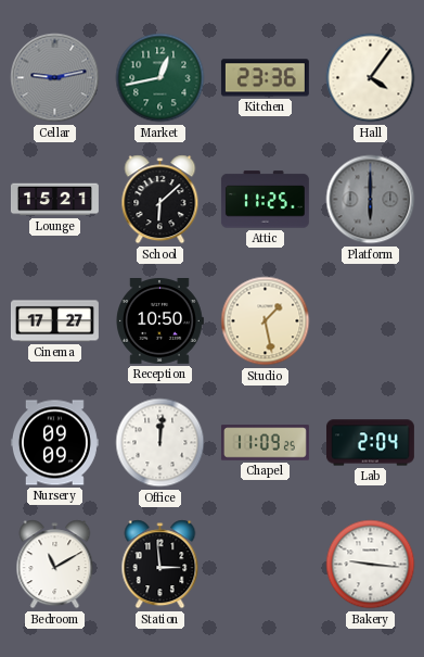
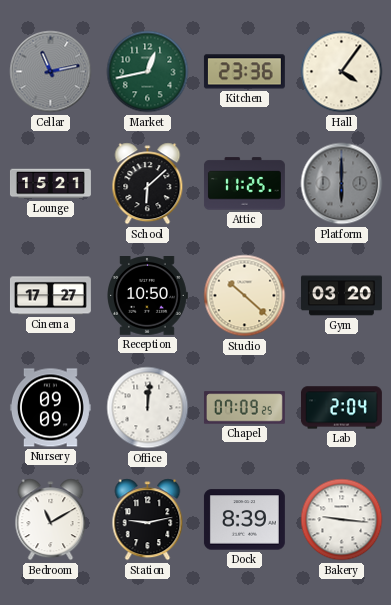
Cellar: 9:13 -> 11:13 (51, 72)
Studio: 1:28 -> 10:22 (245, 296)
Gym: none -> 03:20 (341, 296)
Chapel: 11:09 -> 07:09 (244, 408)
Station: 2:59 -> 9:13 (148, 520)
Dock: none -> 8:39 (244, 520)
